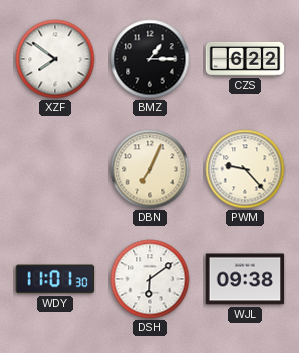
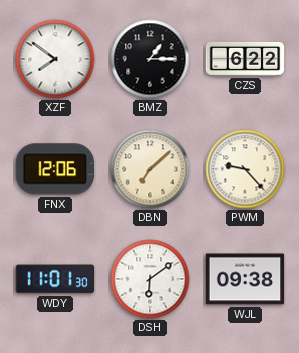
FNX: none -> 12:06 (55, 169)
DBN: 7:04 -> 7:08 (150, 169)
